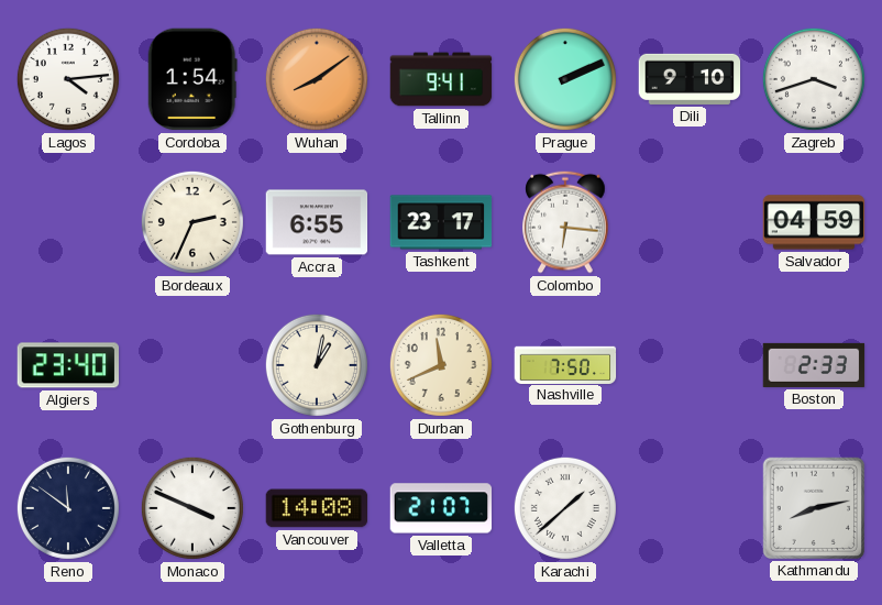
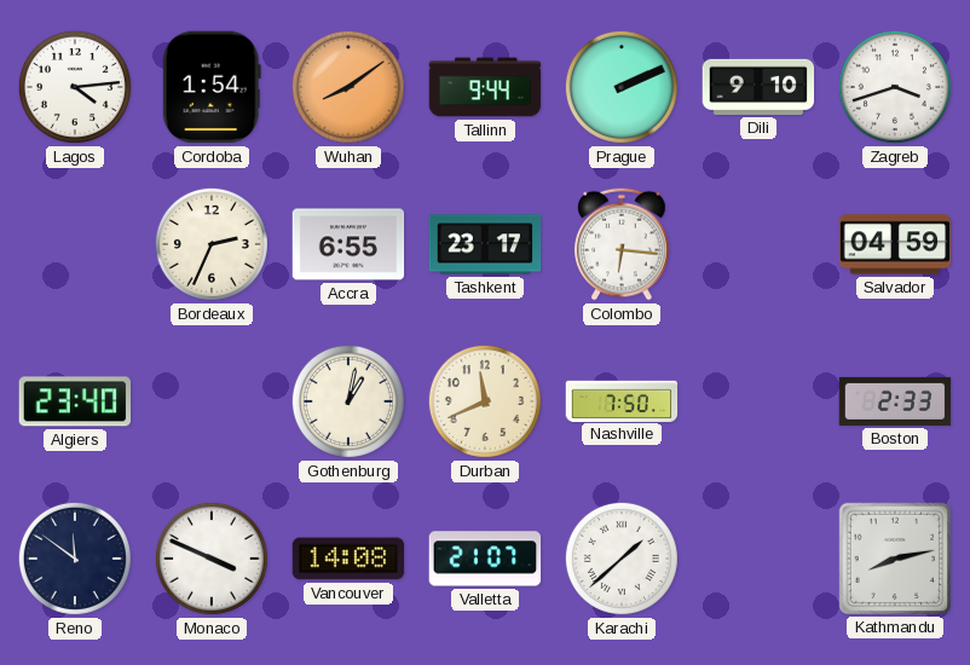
Tallinn: 9:41 -> 9:44 (485, 87)
